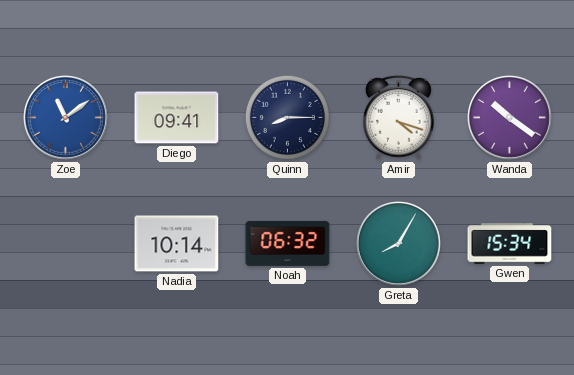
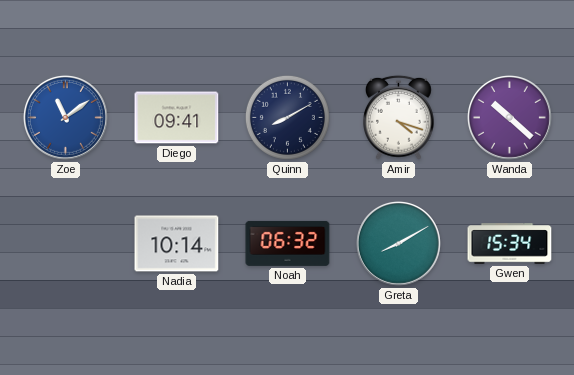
Quinn: 8:15 -> 8:10 (287, 117)
Wanda: 10:21 -> 10:22 (509, 117)
Greta: 8:05 -> 8:10 (398, 243)
